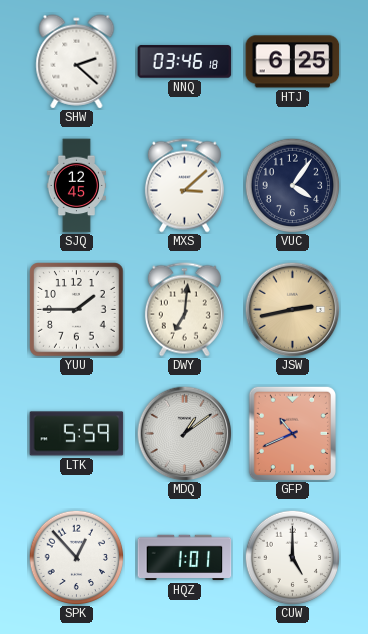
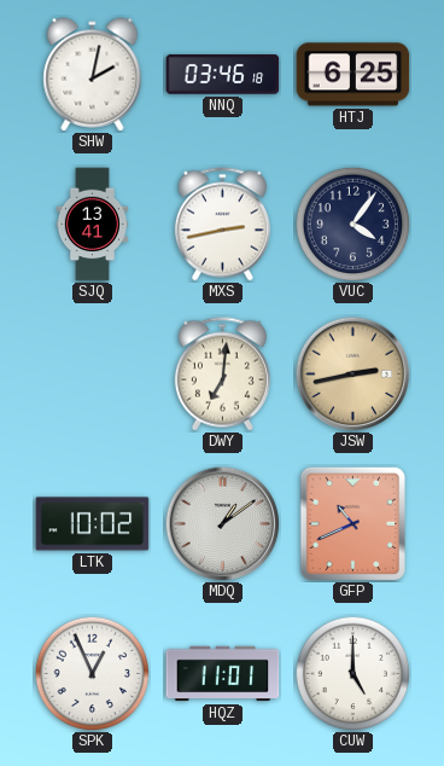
SHW: 2:22 -> 2:02 (93, 75)
SJQ: 12:45 -> 13:41 (92, 225)
MXS: 3:08 -> 2:43 (222, 225)
YUU: 1:45 -> none (77, 310)
LTK: 5:59 -> 10:02 (93, 524)
SPK: 12:53 -> 12:56 (92, 673)
HQZ: 1:01 -> 11:01 (223, 674)
